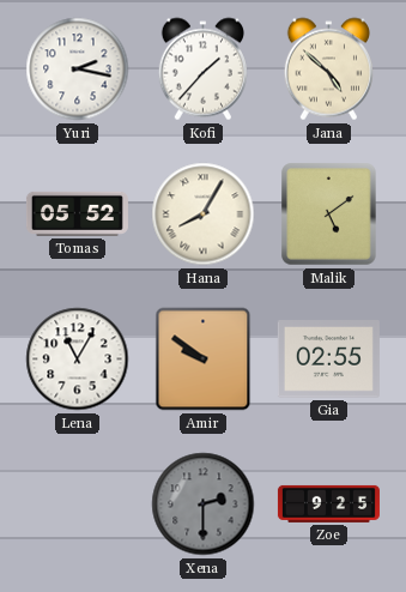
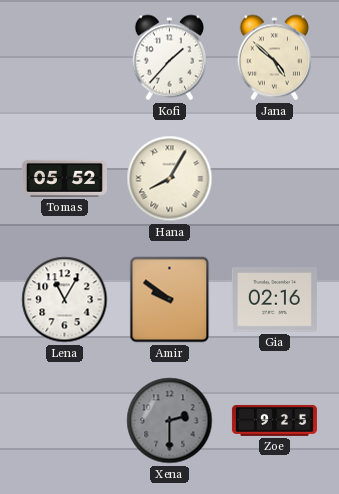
Yuri: 2:17 -> none (78, 70)
Malik: 5:09 -> none (329, 215)
Gia: 02:55 -> 02:16 (274, 300)
